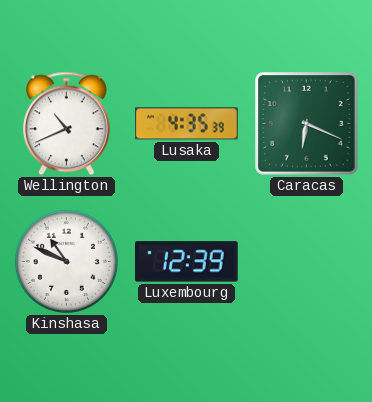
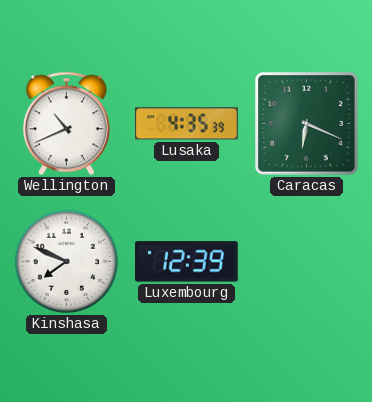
Kinshasa: 10:49 -> 7:49 (66, 261)
